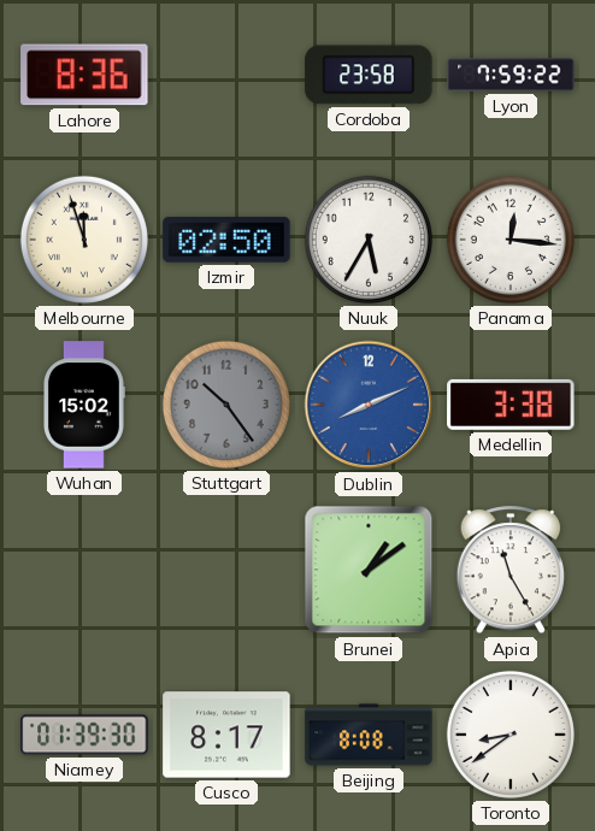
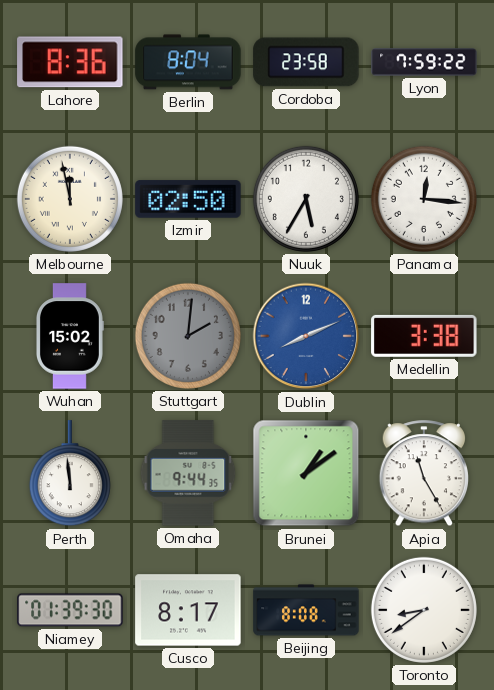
Berlin: none -> 8:04 (188, 62)
Melbourne: 11:57 -> 11:58 (70, 199)
Stuttgart: 10:24 -> 2:01 (188, 336)
Perth: none -> 11:59 (70, 474)
Omaha: none -> 9:44 (188, 473)
